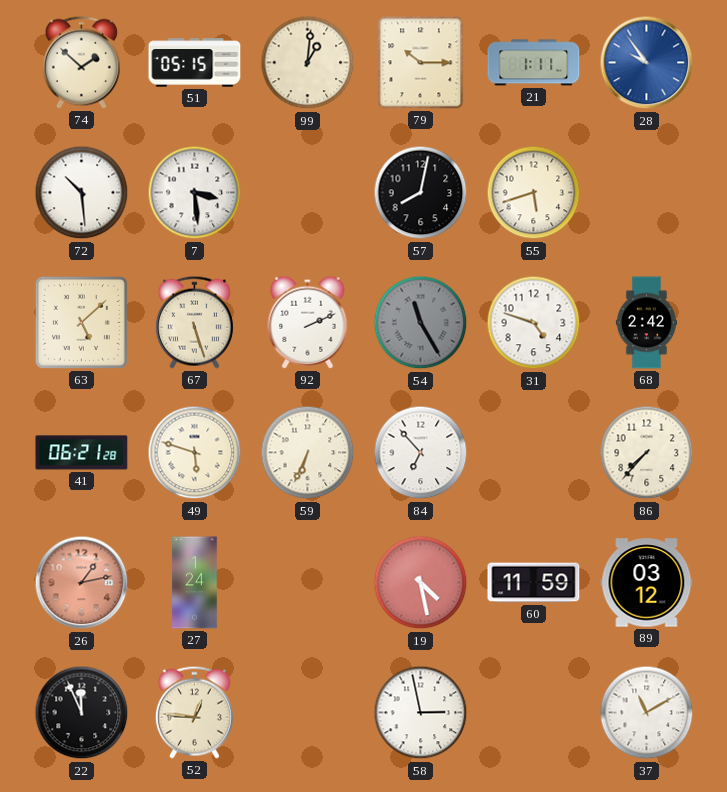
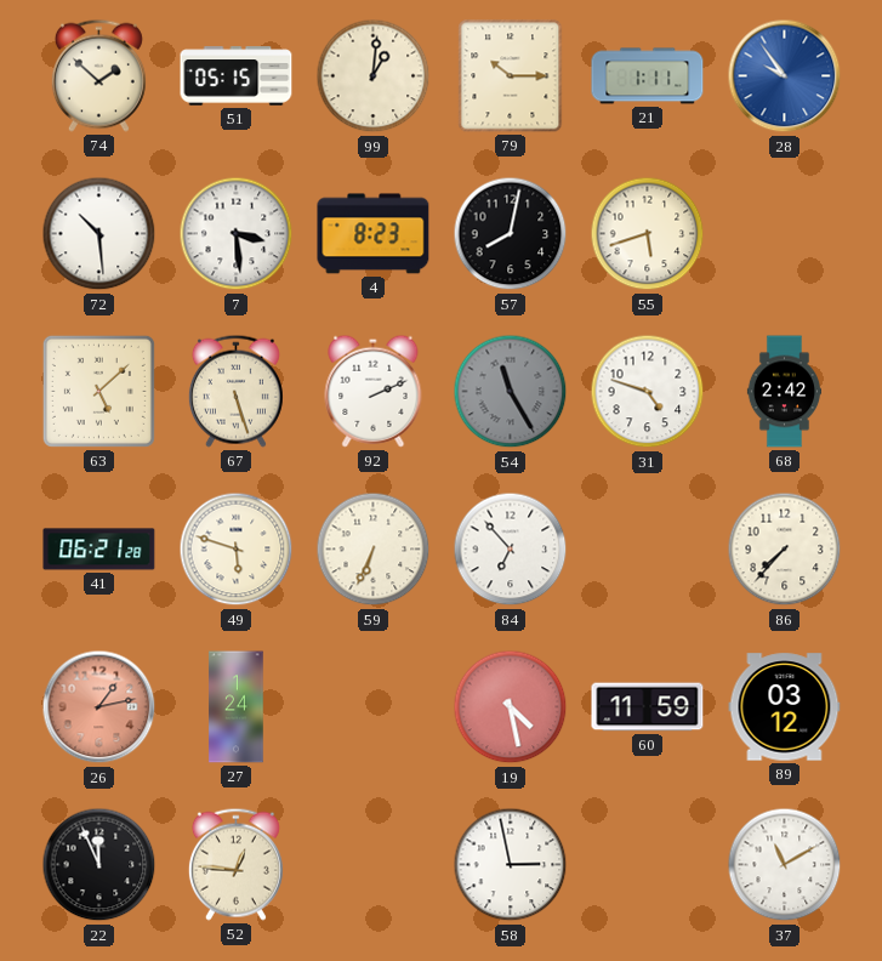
4: none -> 8:23 (374, 234)
